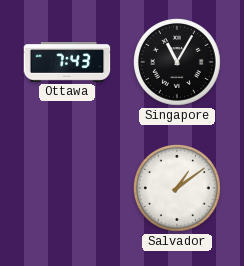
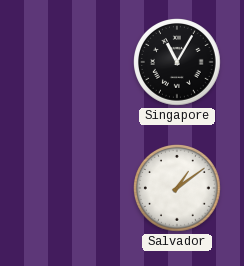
Ottawa: 7:43 -> none (67, 63)
